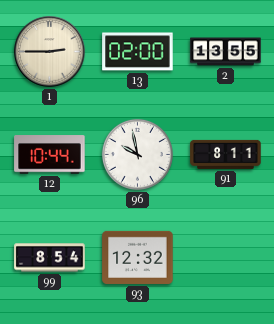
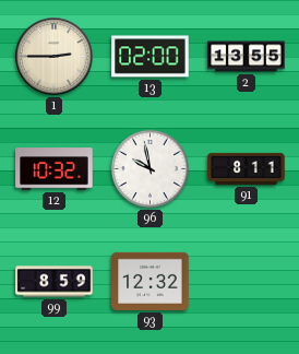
12: 10:44 -> 10:32 (55, 169)
99: 8:54 -> 8:59 (55, 282)
